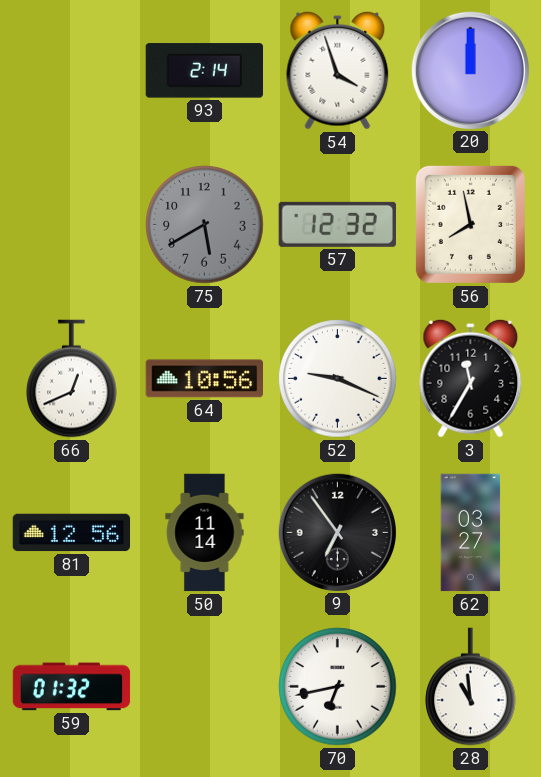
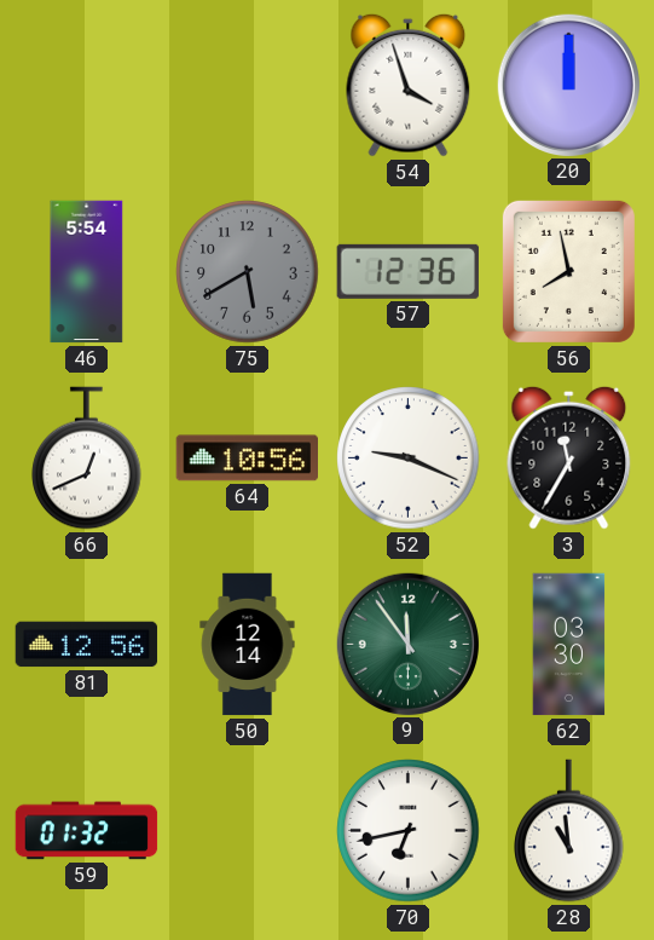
93: 2:14 -> none (204, 71)
46: none -> 5:54 (87, 272)
57: 12:32 -> 12:36 (407, 271)
50: 11:14 -> 12:14 (248, 645)
9: 6:54 -> 11:54 (407, 644)
9 dial: black -> green (407, 644)
62: 03:27 -> 03:30 (569, 645)
